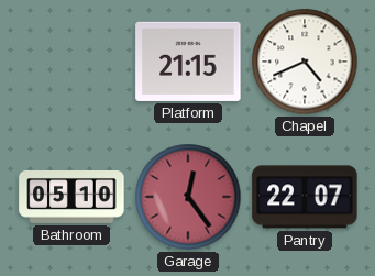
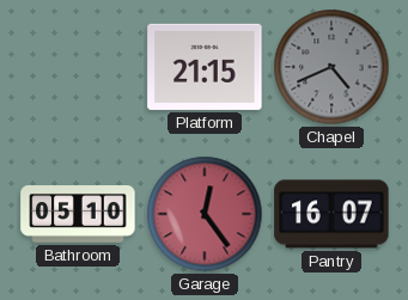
Chapel dial: white -> grey (331, 67)
Pantry: 22:07 -> 16:07 (331, 214)
